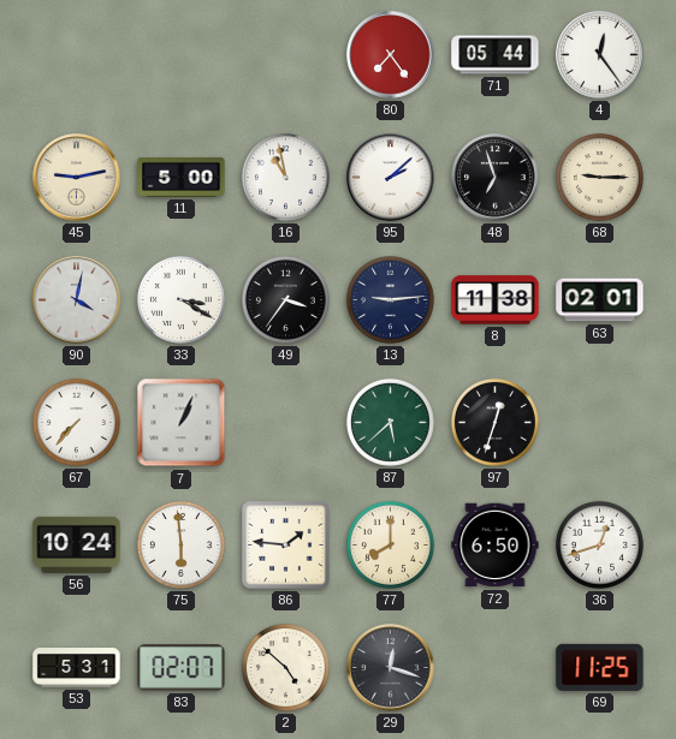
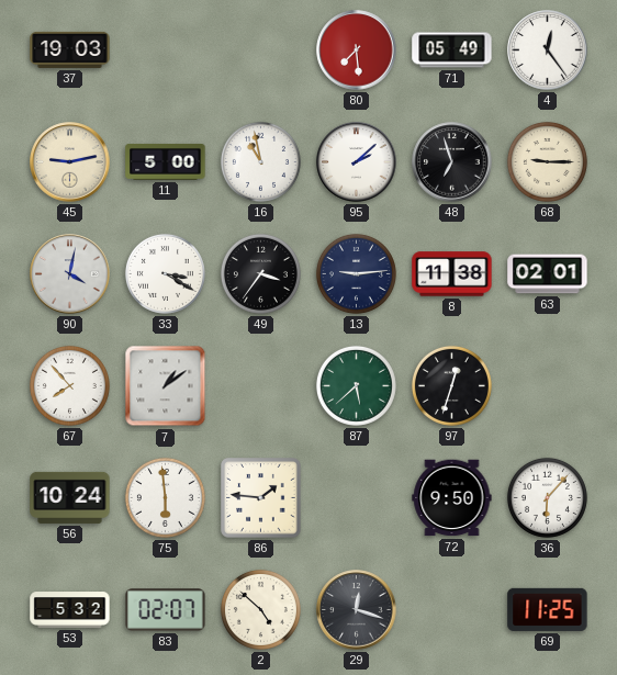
37: none -> 19:03 (70, 49)
80: 7:24 -> 7:29 (357, 50)
71: 05:44 -> 05:49 (452, 50)
67: 7:37 -> 7:53 (69, 385)
7: 1:04 -> 1:09 (166, 386)
77: 8:00 -> none (390, 544)
72: 6:50 -> 9:50 (452, 498)
36: 12:42 -> 6:07 (547, 497)
53: 5:31 -> 5:32 (70, 610)
